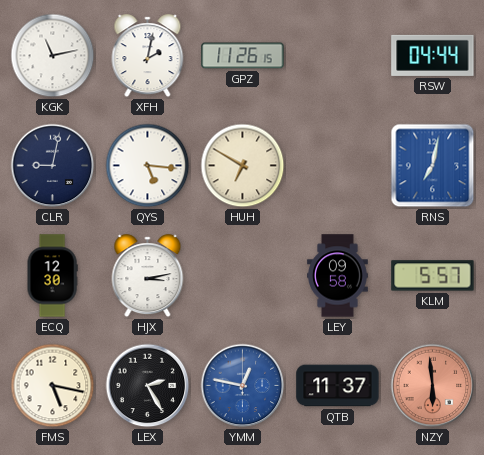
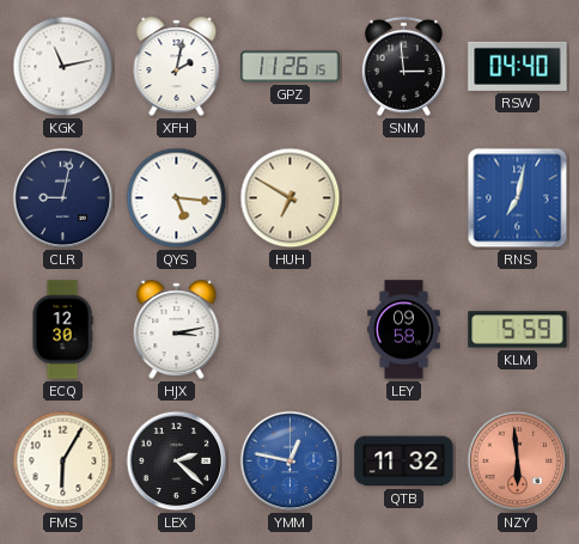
SNM: none -> 2:59 (403, 66)
RSW: 04:44 -> 04:40 (518, 66)
KLM: 5:57 -> 5:59 (518, 330)
FMS: 5:17 -> 6:05 (63, 462)
LEX: 2:25 -> 2:22 (177, 462)
QTB: 11:37 -> 11:32 (404, 462)
